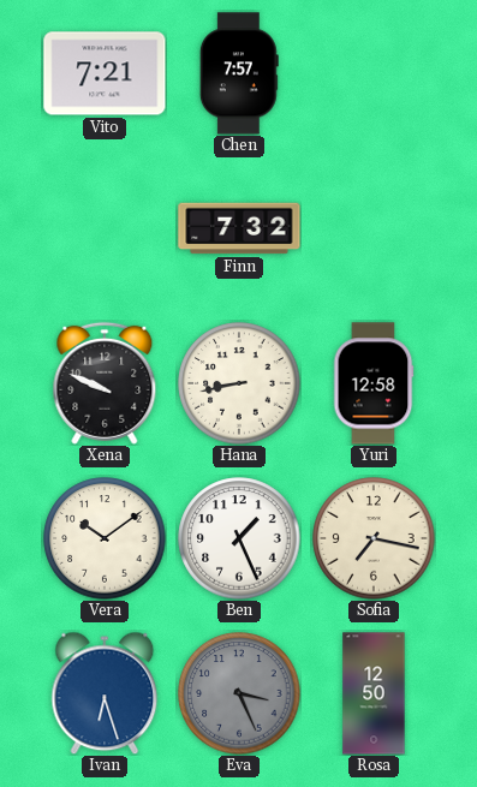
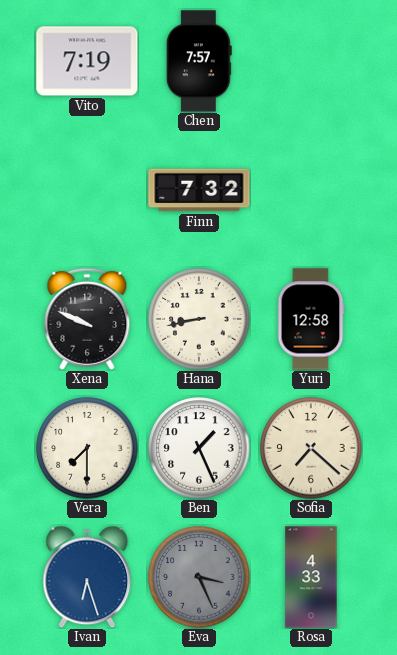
Vito: 7:21 -> 7:19 (87, 61)
Vera: 10:09 -> 7:30 (87, 448)
Sofia: 7:17 -> 7:22 (311, 448)
Rosa: 12:50 -> 4:33 (311, 577)
